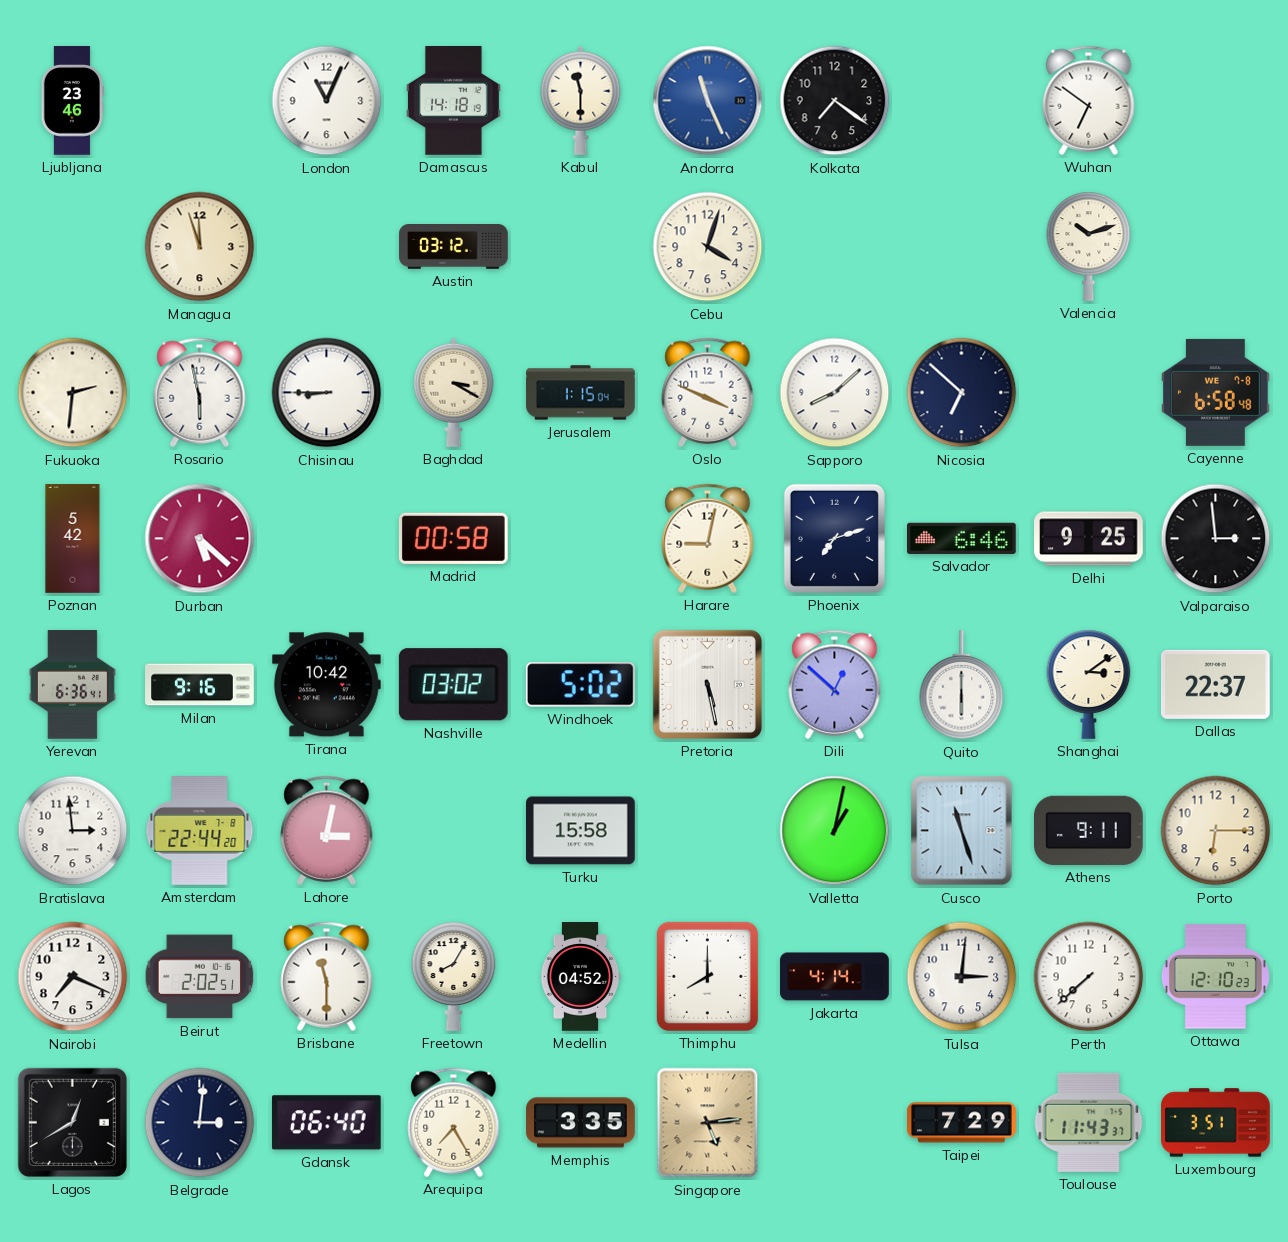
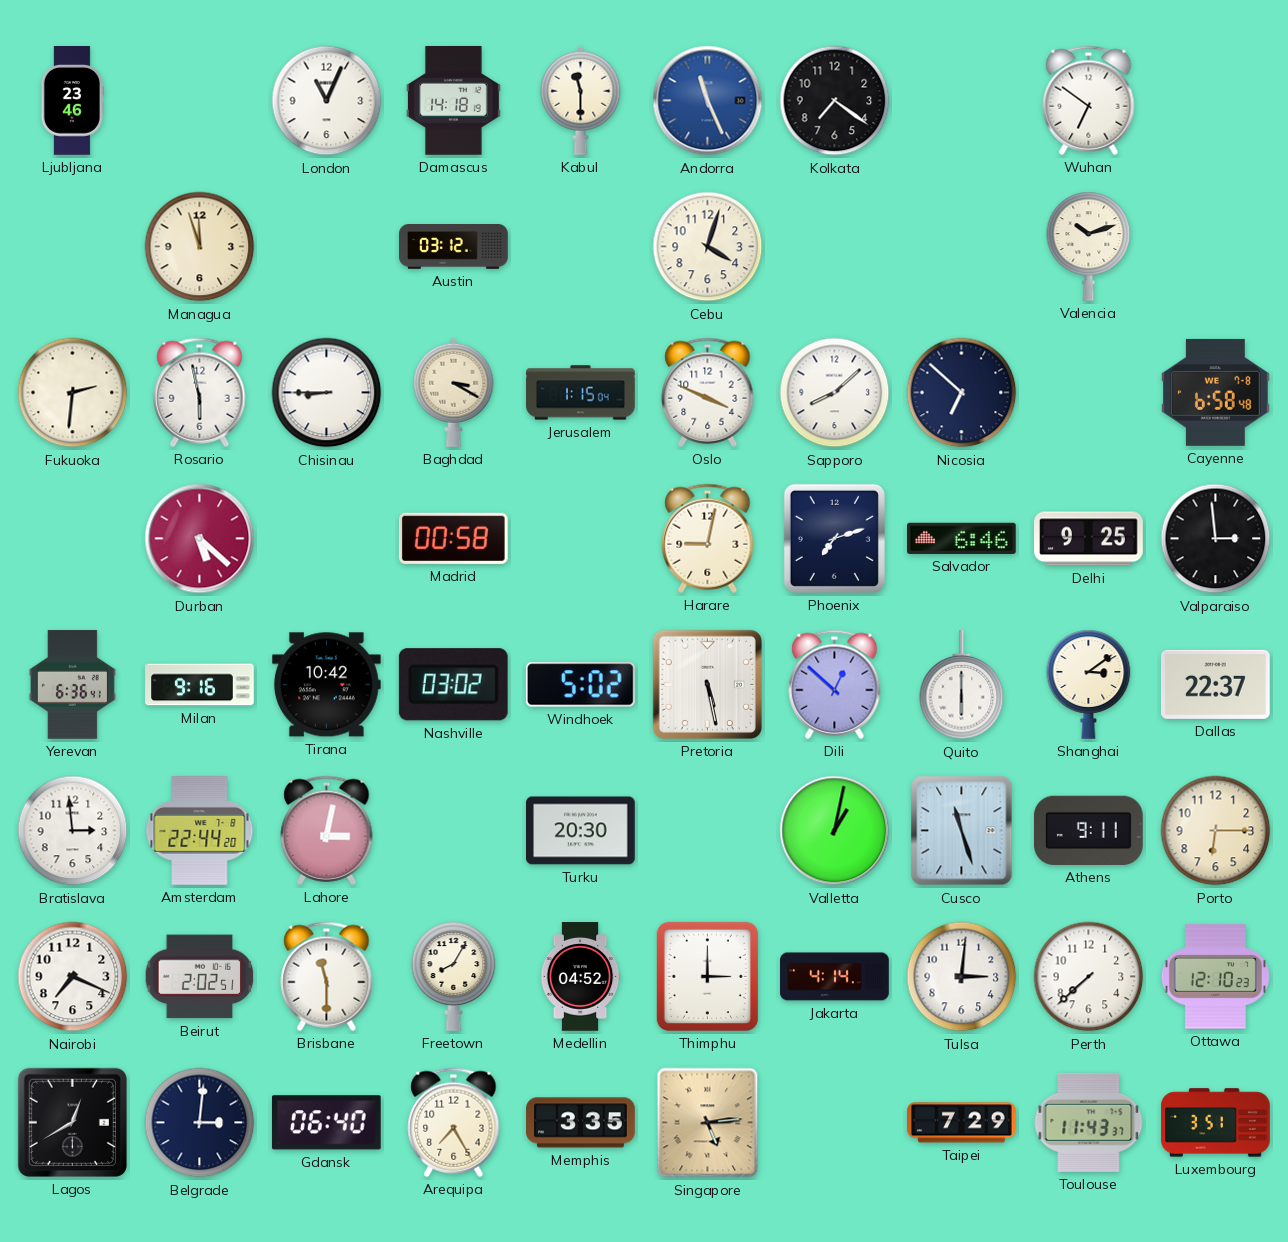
Poznan: 5:42 -> none (73, 539)
Turku: 15:58 -> 20:30 (581, 831)
Thimphu: 8:00 -> 3:00 (707, 976)
